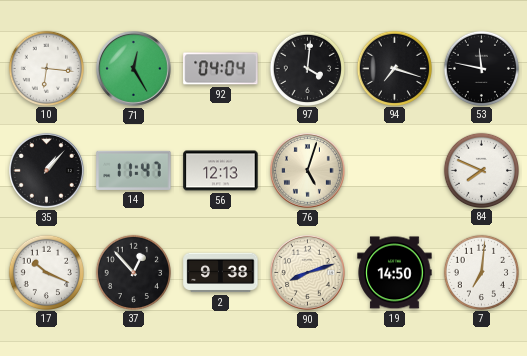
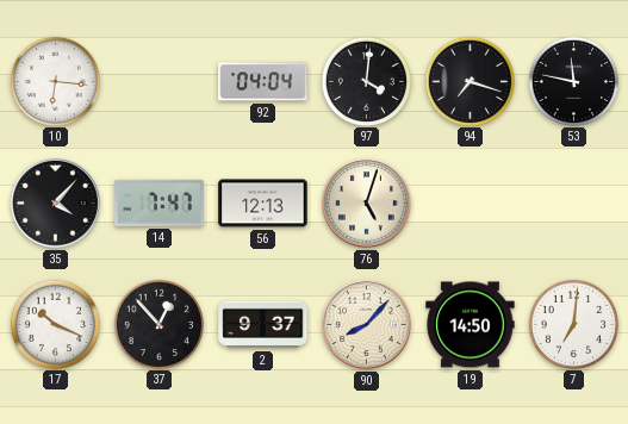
71: 12:25 -> none (134, 69)
35: 1:07 -> 4:07 (56, 204)
14: 11:47 -> 7:47 (160, 202)
84: 7:49 -> none (481, 170)
2: 9:38 -> 9:37 (263, 325)
90: 8:12 -> 8:07 (367, 325)
